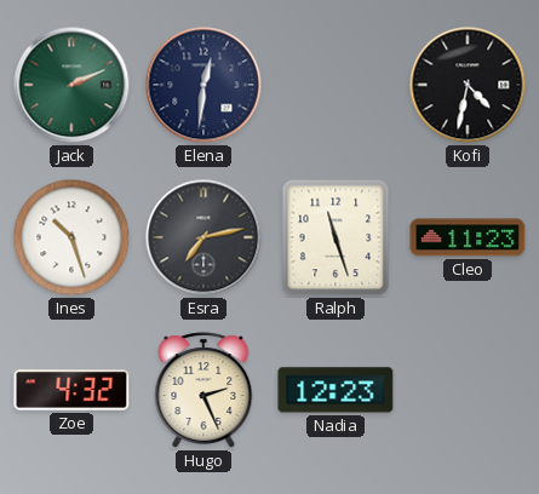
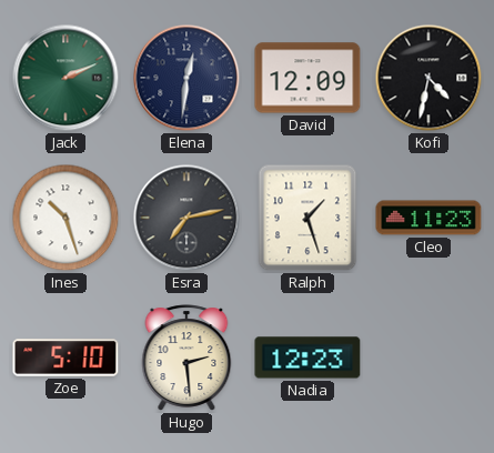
David: none -> 12:09 (308, 78)
Ralph: 11:27 -> 1:27 (308, 218)
Zoe: 4:32 -> 5:10 (65, 358)
Hugo: 2:26 -> 2:29 (186, 358)
